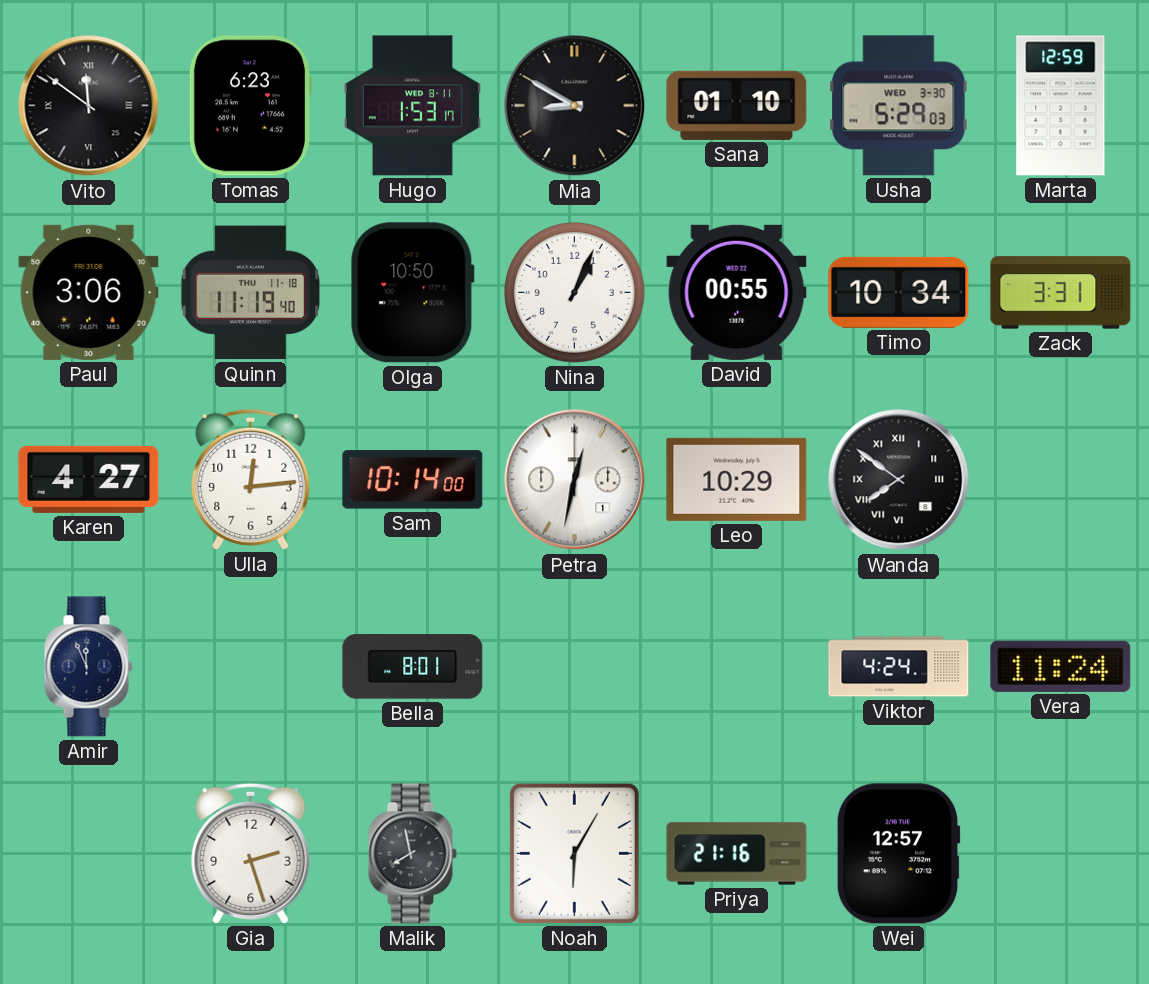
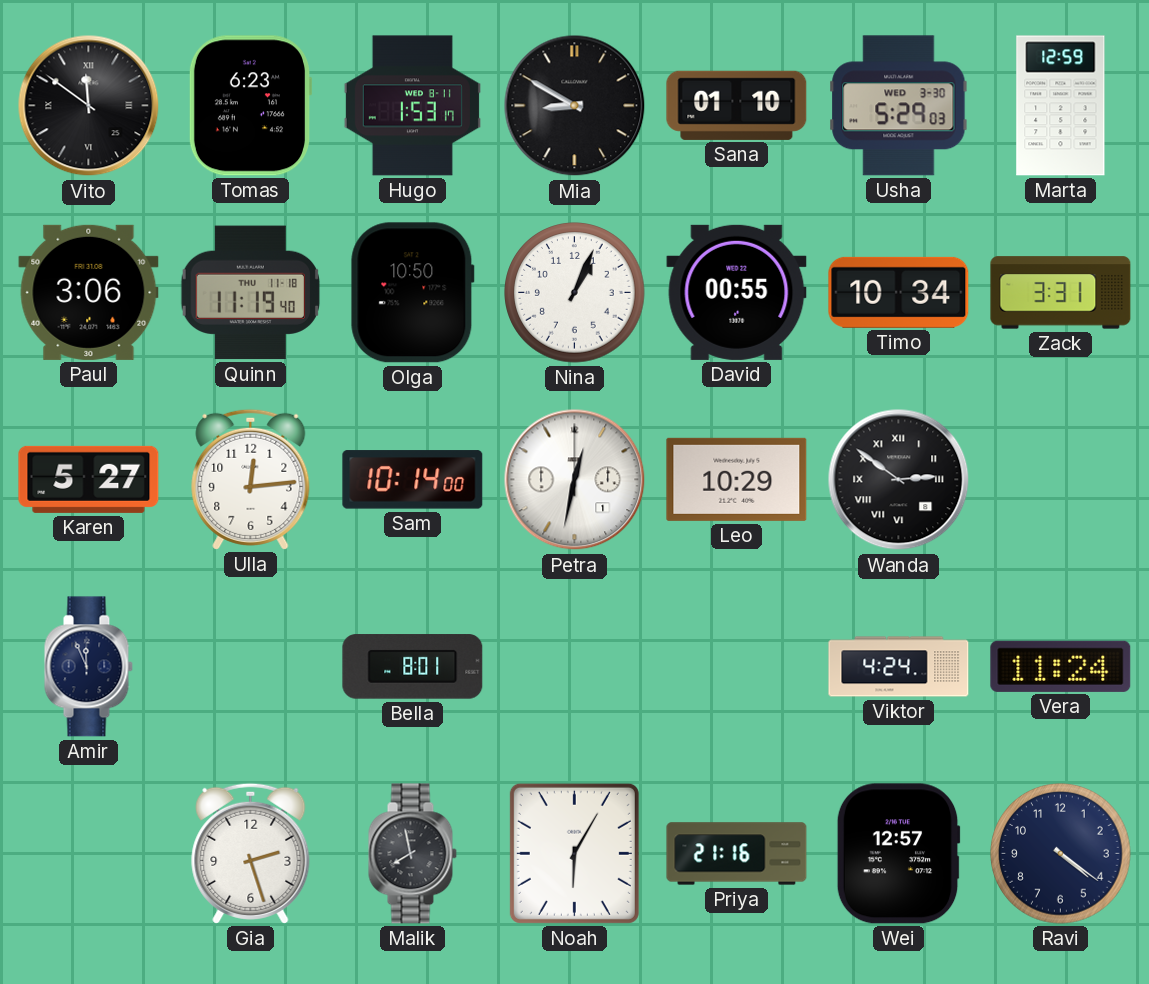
Karen: 4:27 -> 5:27 (89, 479)
Wanda: 7:51 -> 2:51 (899, 480)
Ravi: none -> 4:21 (1061, 854)
